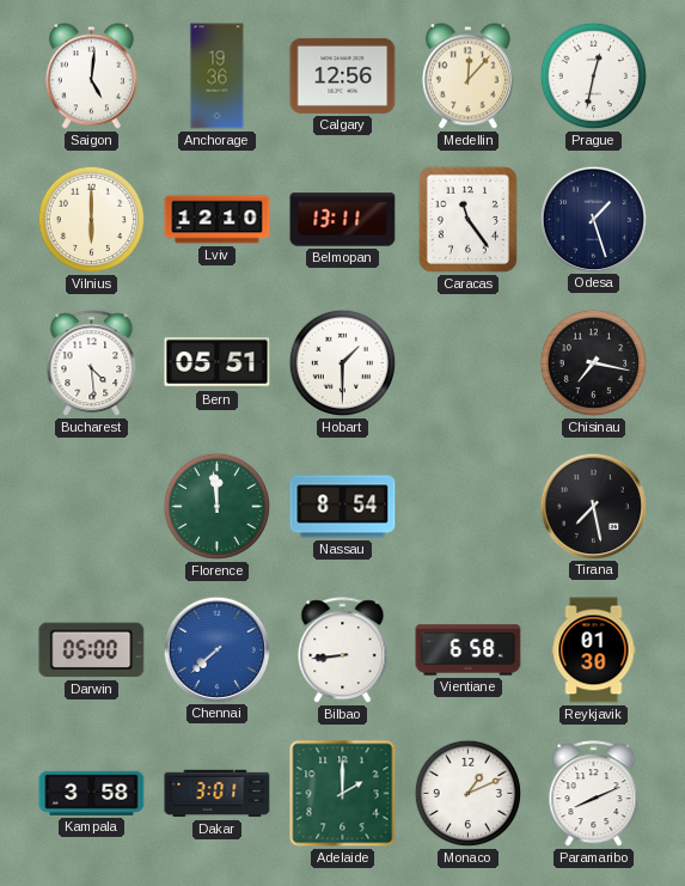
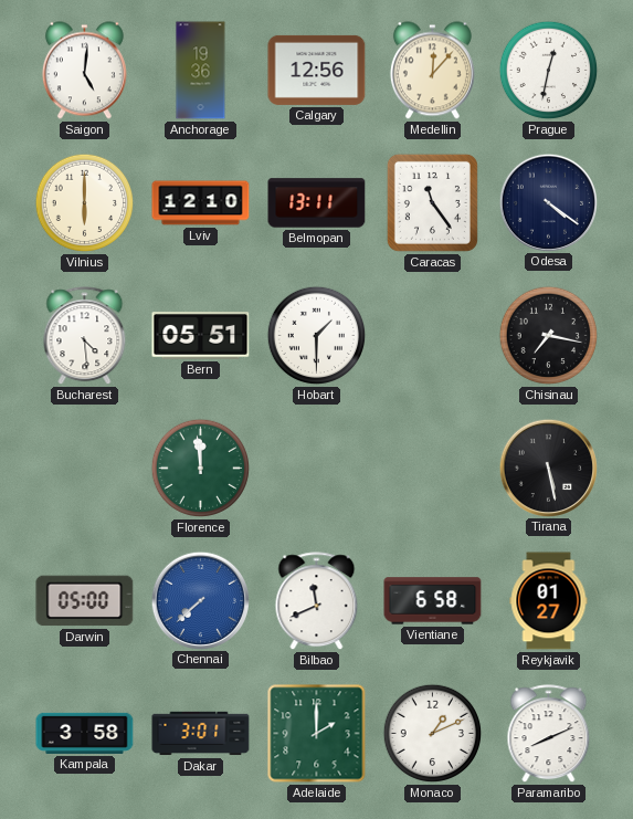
Odesa: 1:27 -> 4:21 (548, 202)
Nassau: 8:54 -> none (343, 507)
Tirana: 7:28 -> 5:28 (548, 468)
Bilbao: 8:44 -> 11:41 (317, 601)
Reykjavik: 01:30 -> 01:27 (549, 601)
